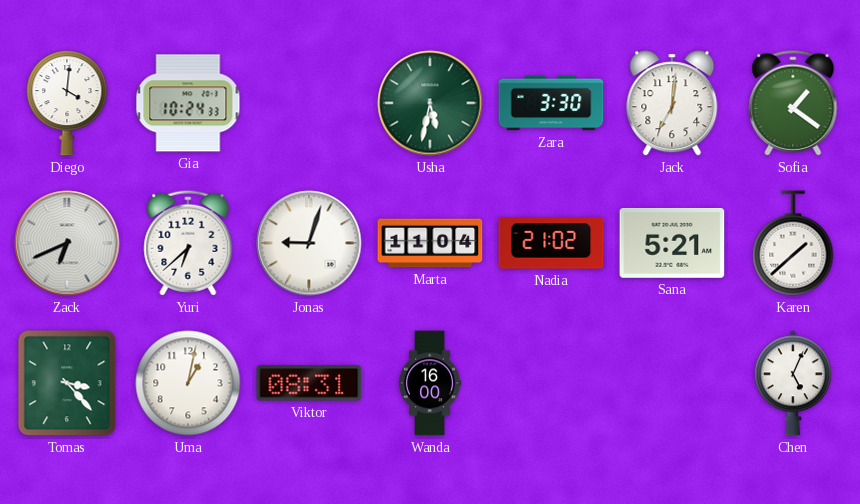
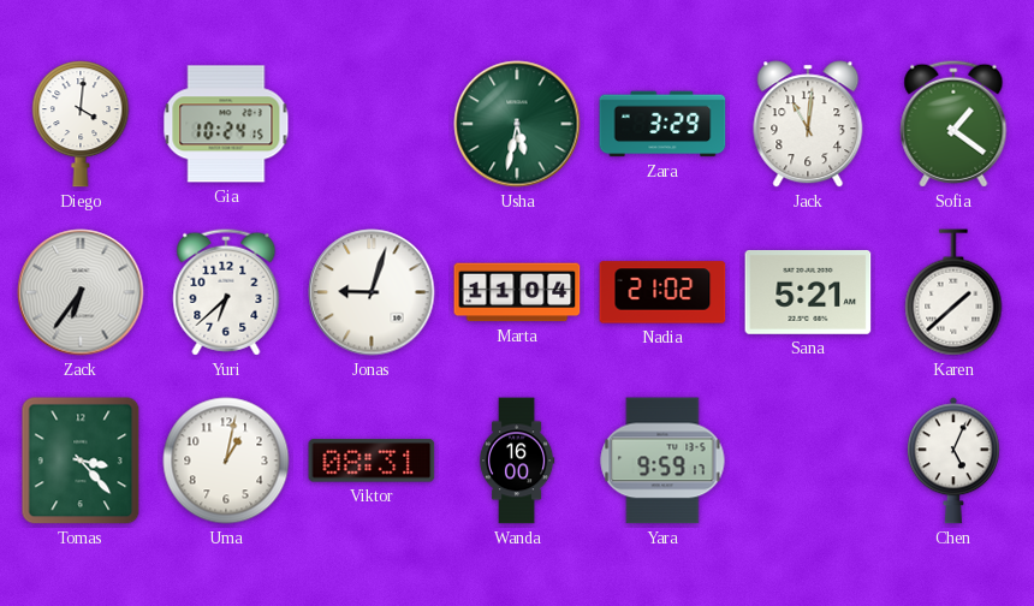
Gia: 10:24:33 -> 10:24:15 (226, 124)
Zara: 3:30 -> 3:29 (662, 124)
Jack: 7:01 -> 11:01 (808, 124)
Zack: 6:41 -> 6:36 (81, 292)
Yara: none -> 9:59 (662, 461)
